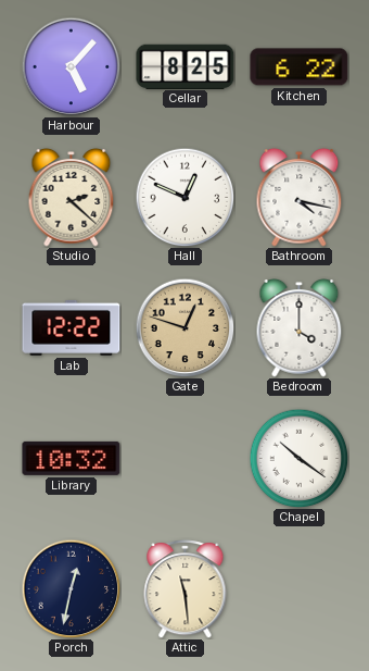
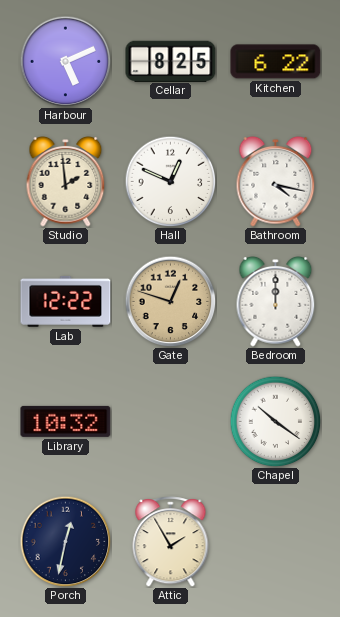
Harbour: 5:07 -> 5:11 (65, 61)
Studio: 2:22 -> 1:59 (66, 182)
Bedroom: 4:00 -> 12:00 (276, 302)
Attic: 11:29 -> 1:55 (171, 542)
